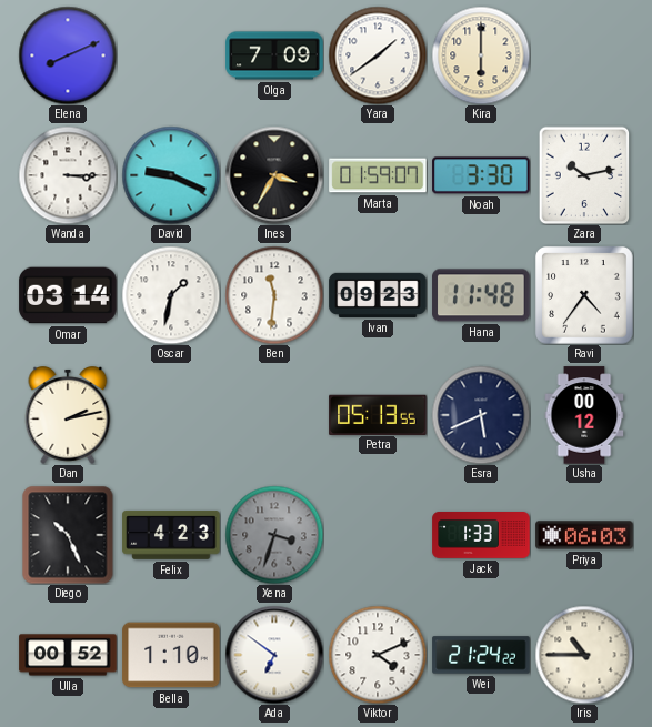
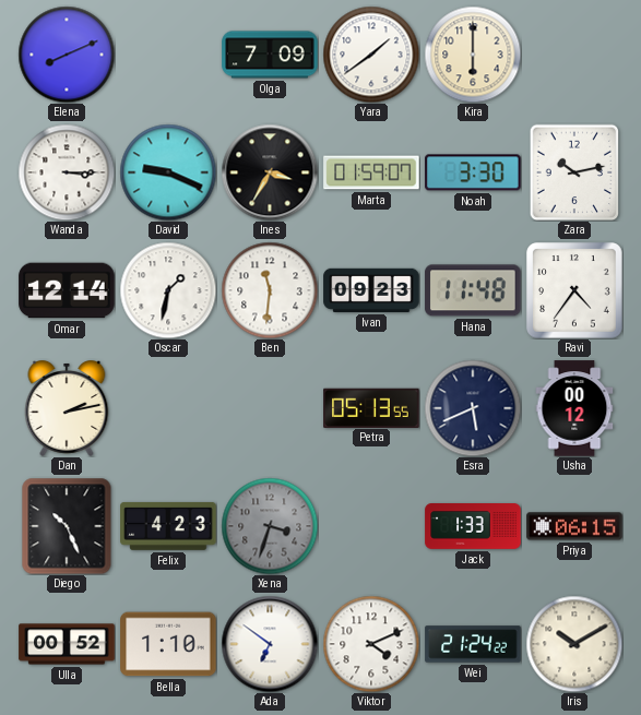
Omar: 03:14 -> 12:14 (67, 290)
Priya: 06:03 -> 06:15 (574, 526)
Iris: 10:45 -> 10:10 (574, 644)
